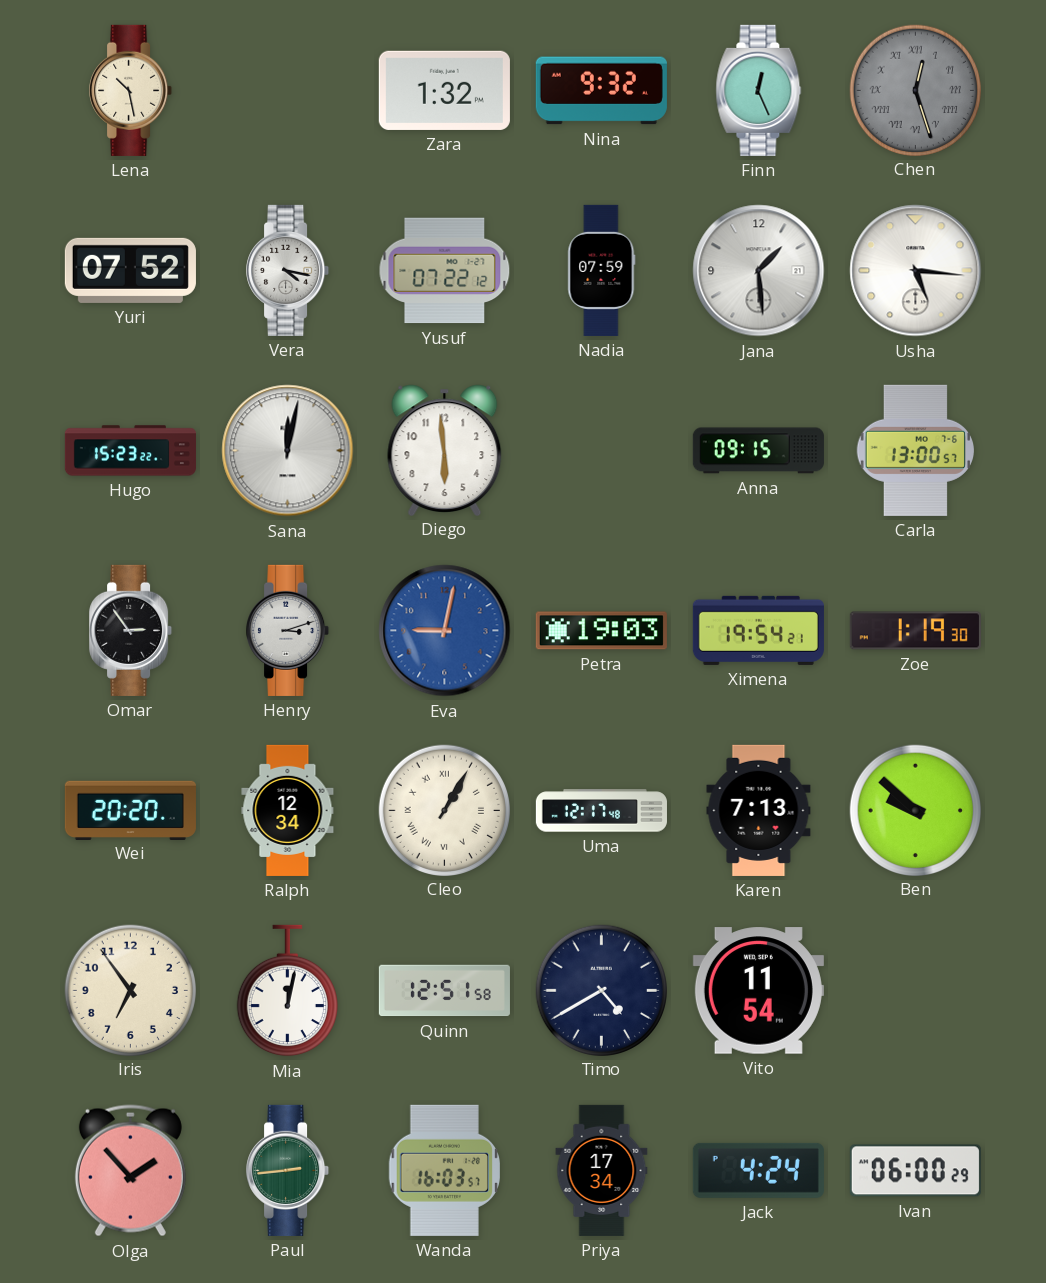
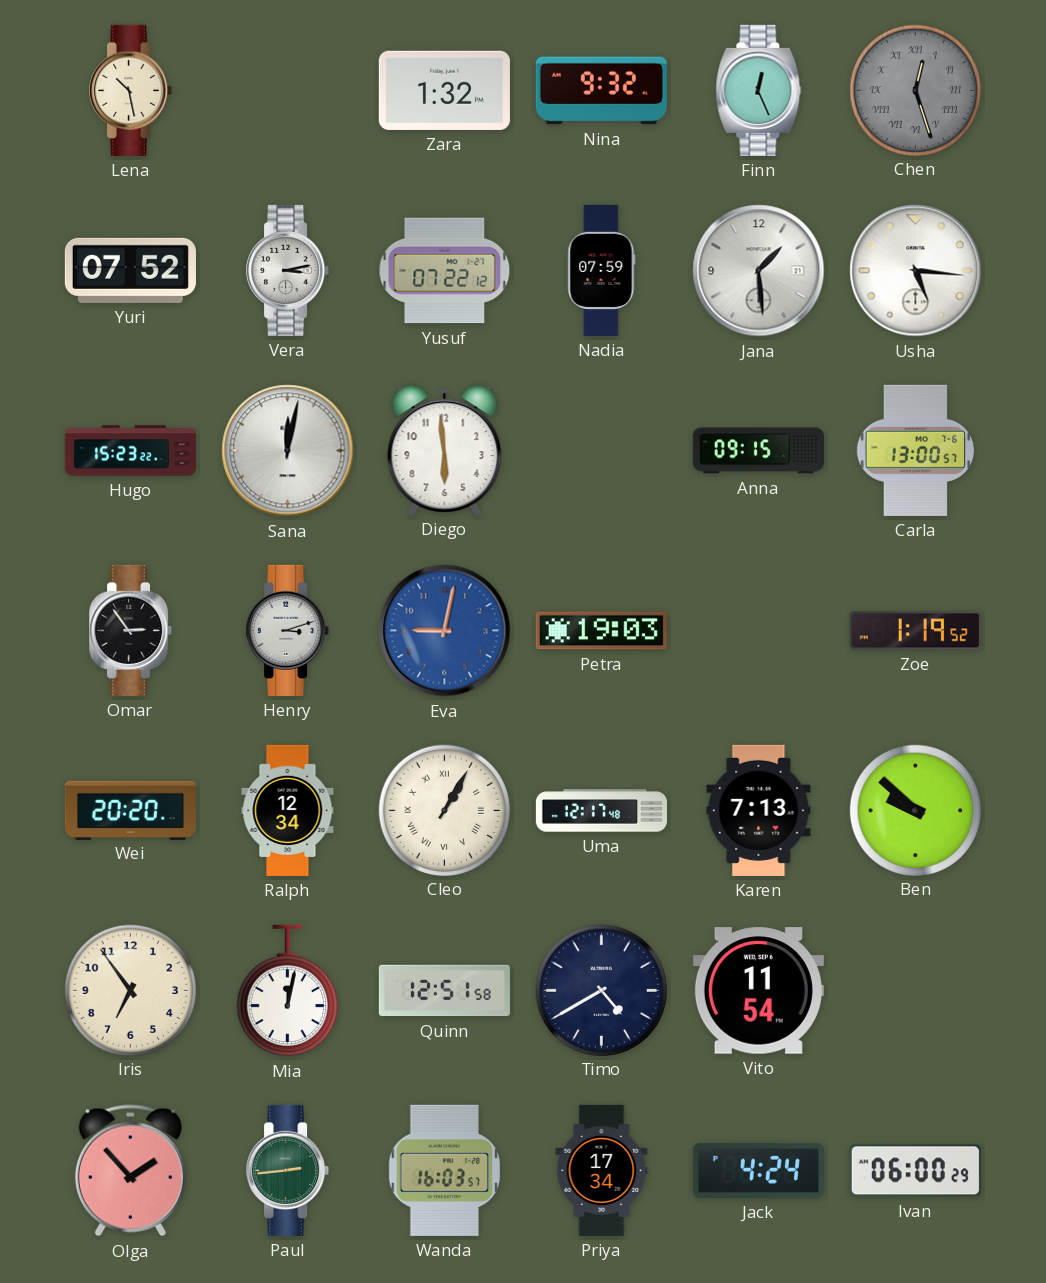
Vera: 4:17 -> 3:13 (288, 270)
Ximena: 19:54 -> none (758, 630)
Zoe: 1:19:30 -> 1:19:52 (915, 631)
